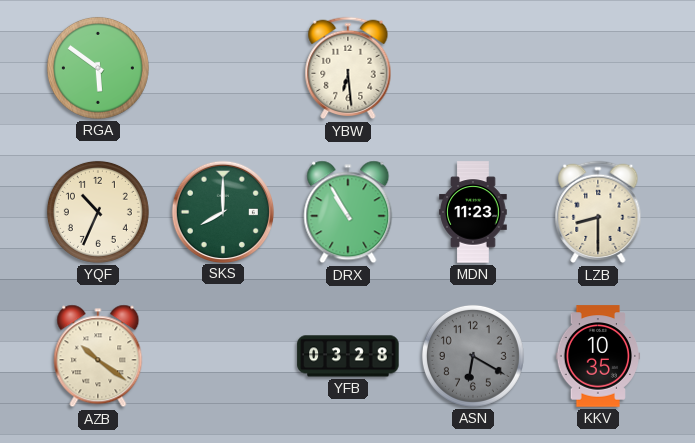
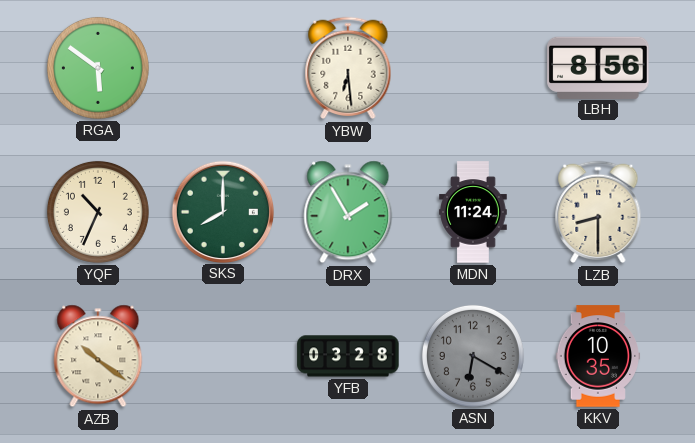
LBH: none -> 8:56 (598, 67)
DRX: 10:55 -> 1:55 (348, 212)
MDN: 11:23 -> 11:24 (473, 212)
